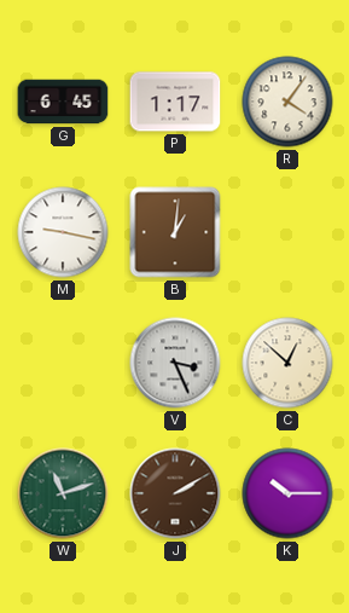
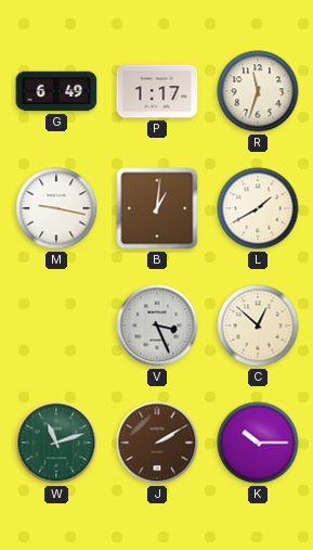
G: 6:45 -> 6:49 (56, 91)
R: 4:06 -> 11:33 (258, 91)
L: none -> 1:40 (258, 208)
